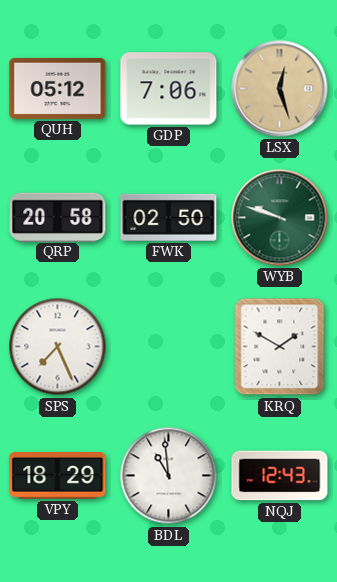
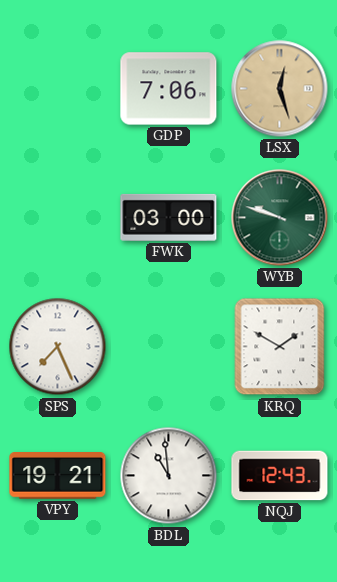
QUH: 05:12 -> none (58, 88)
QRP: 20:58 -> none (58, 217)
FWK: 02:50 -> 03:00 (169, 217)
VPY: 18:29 -> 19:21 (58, 476)
